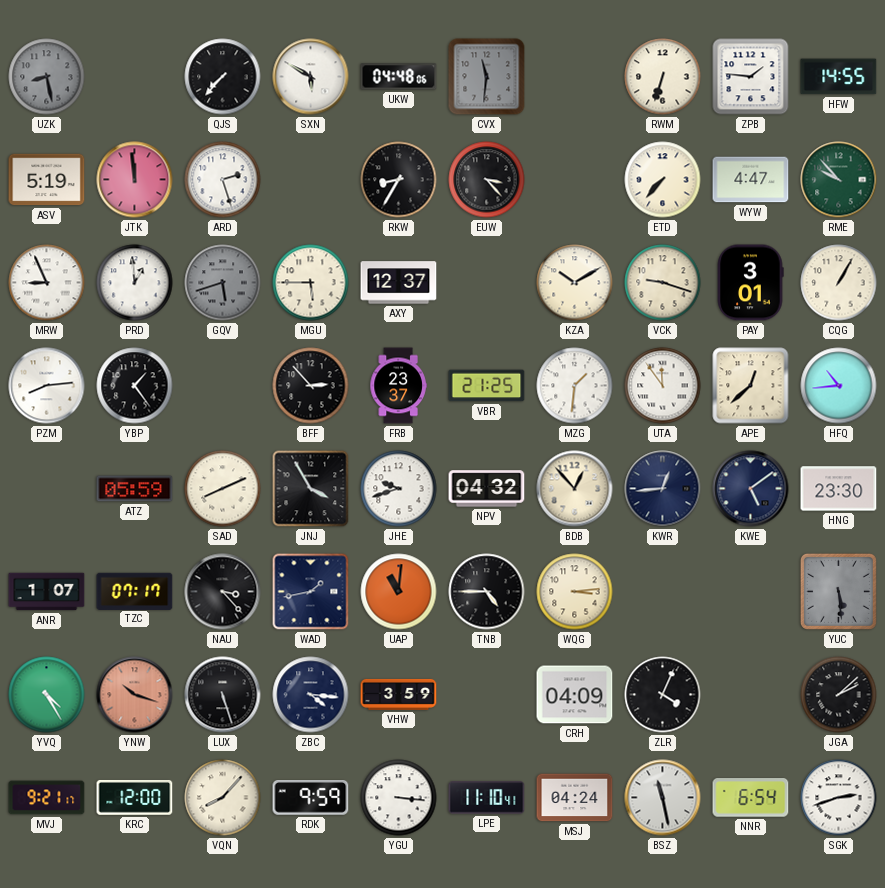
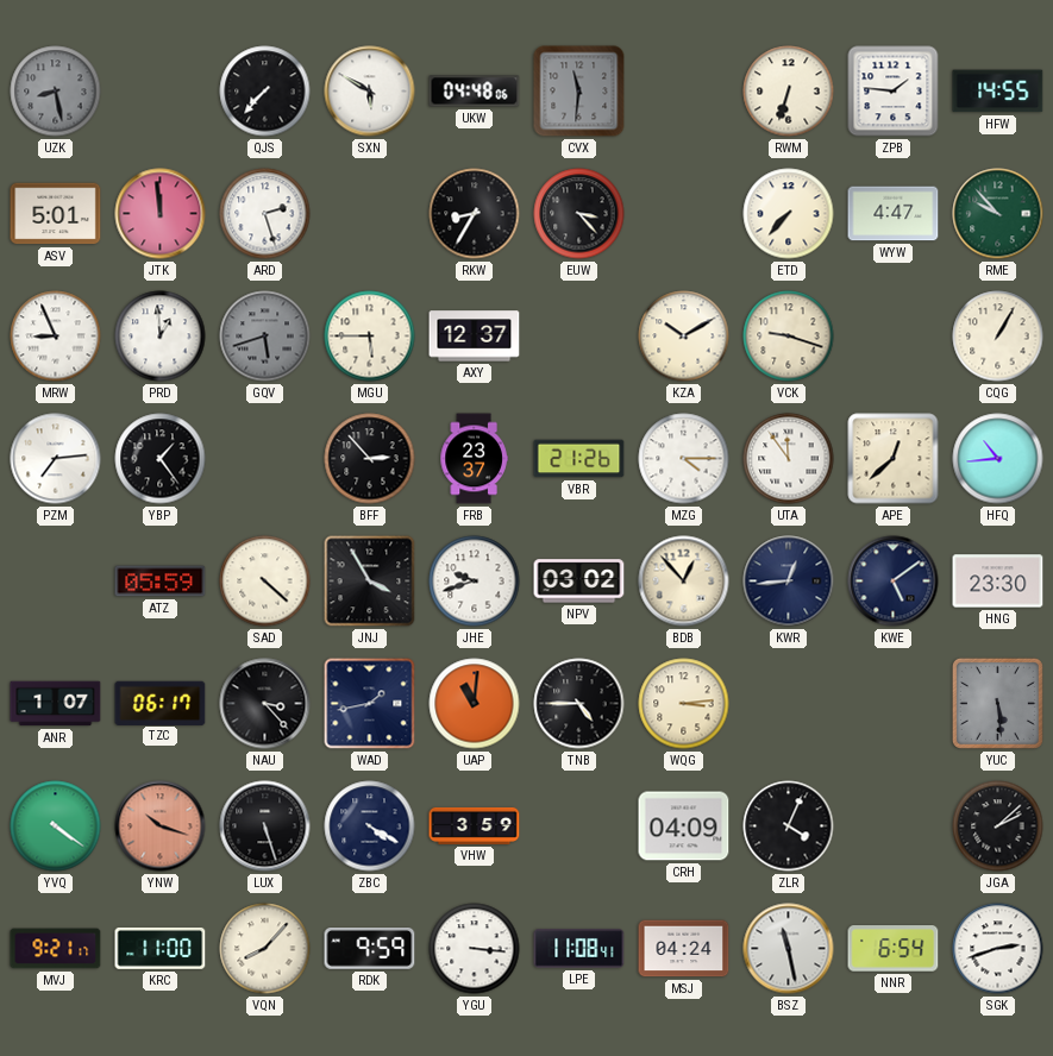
ASV: 5:19 -> 5:01 (56, 214)
PAY: 3:01 -> none (750, 283)
PZM: 8:14 -> 7:14 (56, 459)
VBR: 21:25 -> 21:26 (579, 459)
MZG: 1:31 -> 4:15 (684, 459)
SAD: 8:11 -> 4:22 (265, 582)
NPV: 04:32 -> 03:02 (579, 582)
TZC: 07:17 -> 06:17 (161, 703)
YVQ: 4:25 -> 4:21 (56, 826)
ZBC: 4:16 -> 4:20 (370, 826)
KRC: 12:00 -> 11:00 (161, 948)
LPE: 11:10 -> 11:08 (579, 949)
